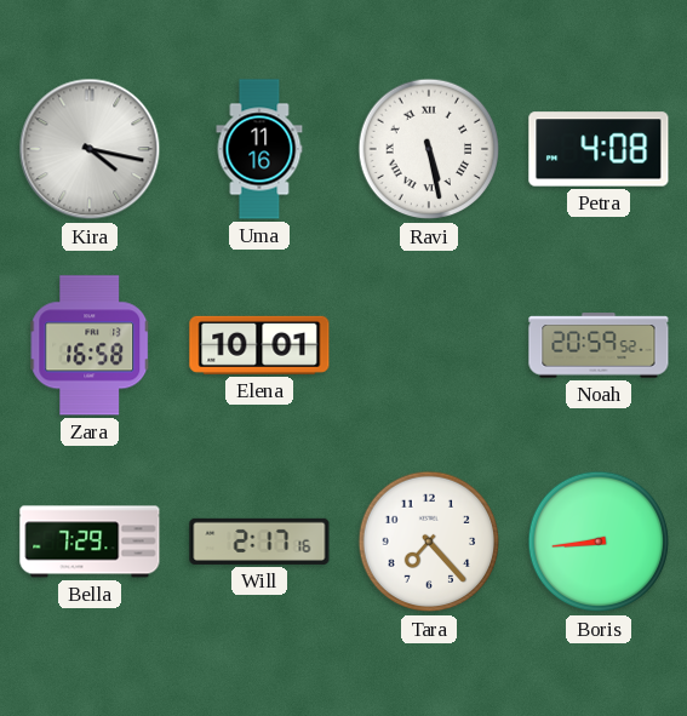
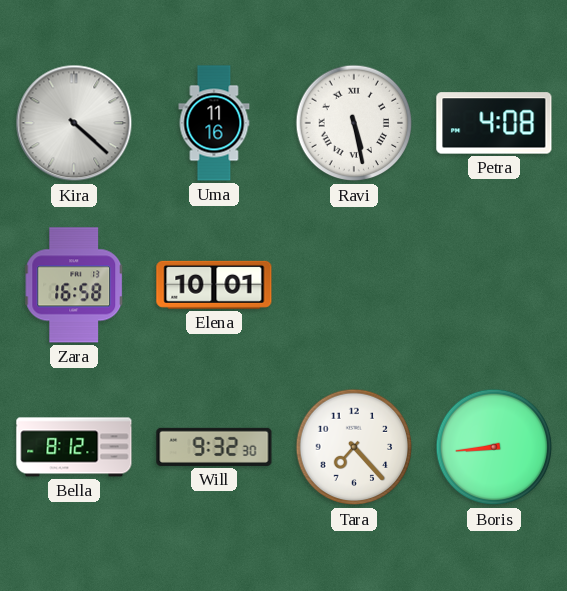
Kira: 4:17 -> 4:22 (74, 123)
Noah: 20:59 -> none (599, 345)
Bella: 7:29 -> 8:12 (74, 447)
Will: 2:17 -> 9:32 (214, 447)
